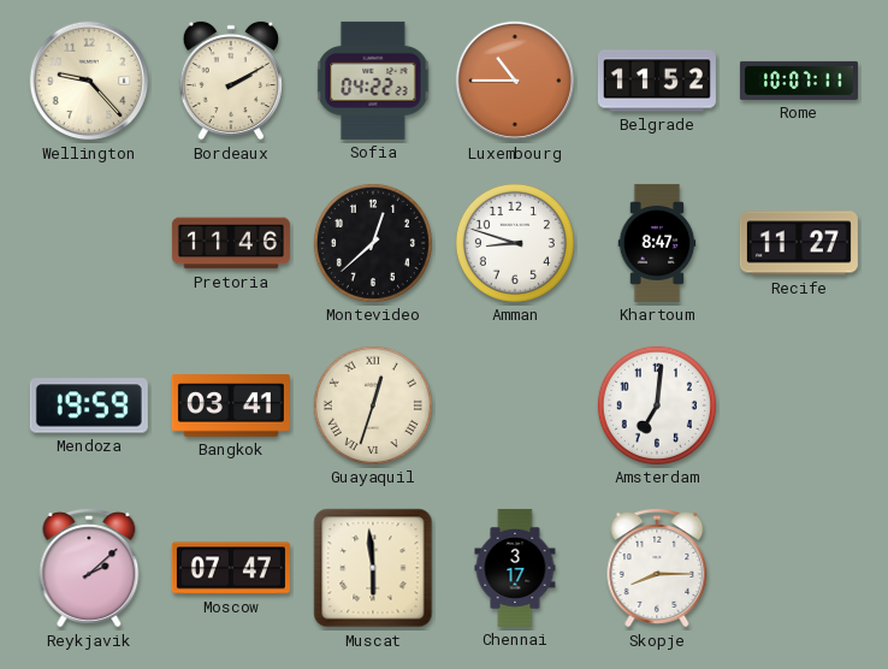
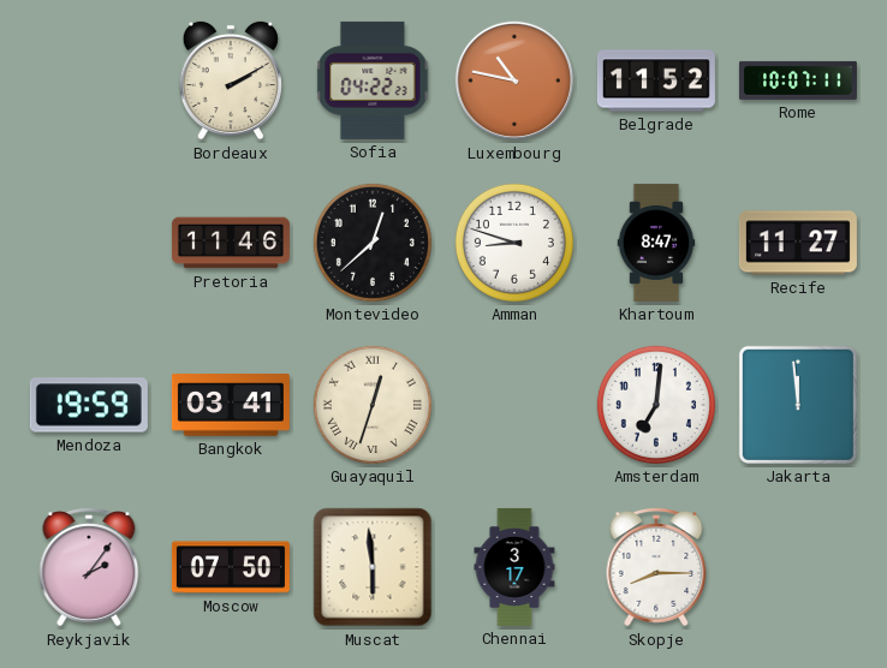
Wellington: 9:23 -> none (89, 81)
Luxembourg: 10:45 -> 10:47 (514, 80)
Jakarta: none -> 11:59 (798, 405)
Reykjavik: 2:08 -> 2:06 (89, 567)
Moscow: 07:47 -> 07:50 (231, 567)
